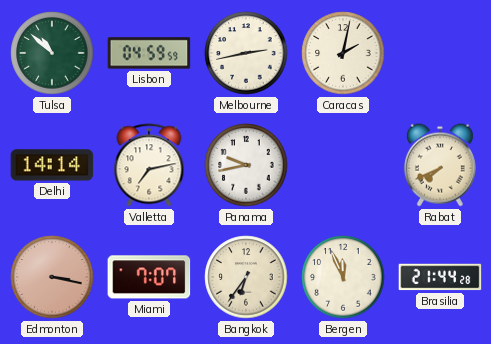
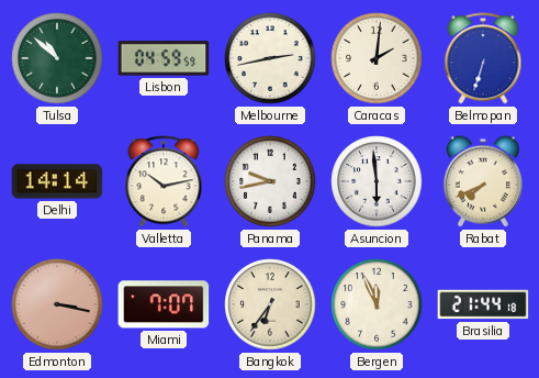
Caracas: 2:02 -> 2:01 (377, 58)
Belmopan: none -> 6:33 (483, 58)
Valletta: 7:13 -> 10:13 (164, 181)
Asuncion: none -> 5:59 (377, 181)
Brasilia: 21:44:28 -> 21:44:18 (483, 304)
